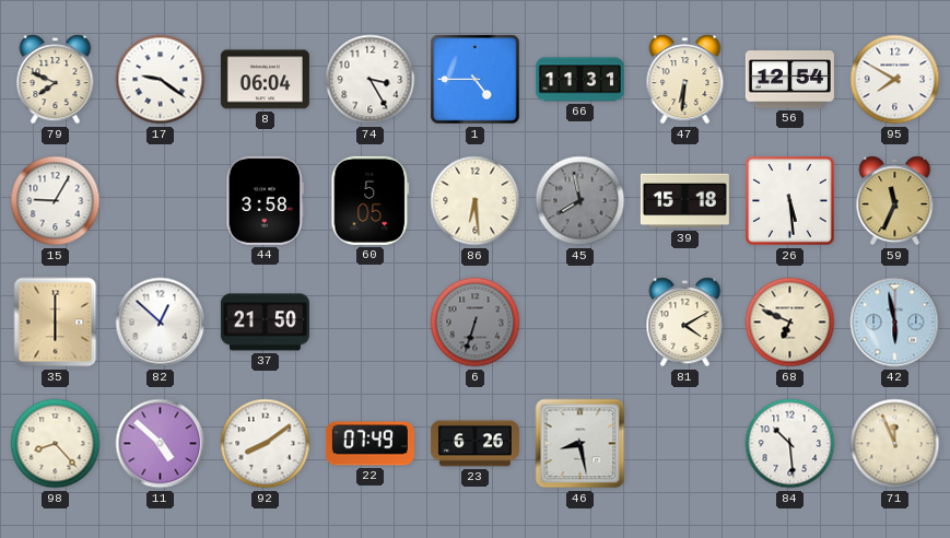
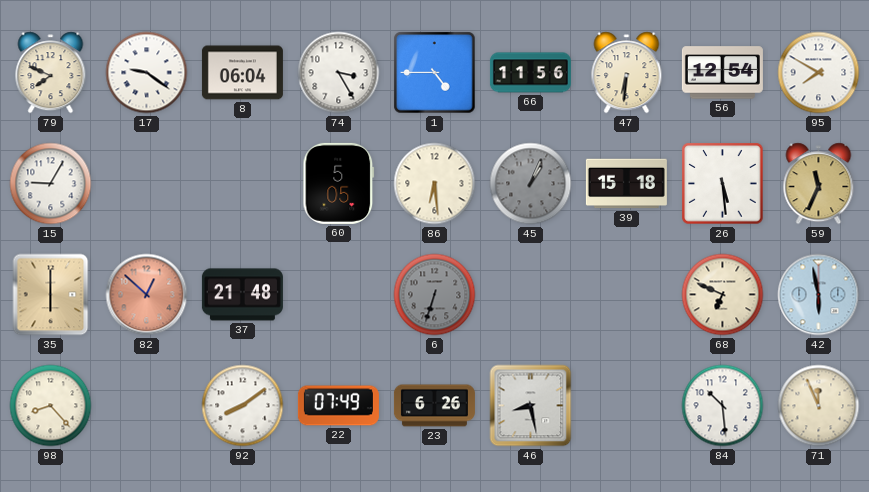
66: 11:31 -> 11:56 (530, 73)
44: 3:58 -> none (266, 200)
45: 7:58 -> 1:04 (531, 184)
82 dial: white -> salmon (147, 295)
37: 21:50 -> 21:48 (242, 295)
81: 4:10 -> none (685, 323)
11: 4:52 -> none (161, 444)
